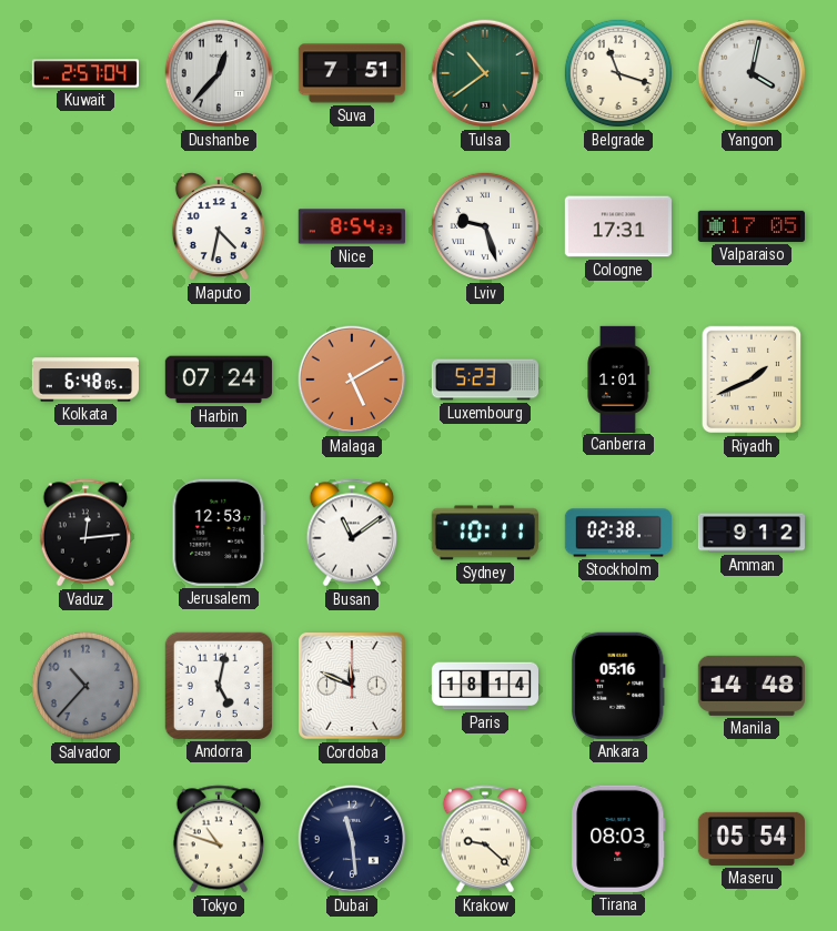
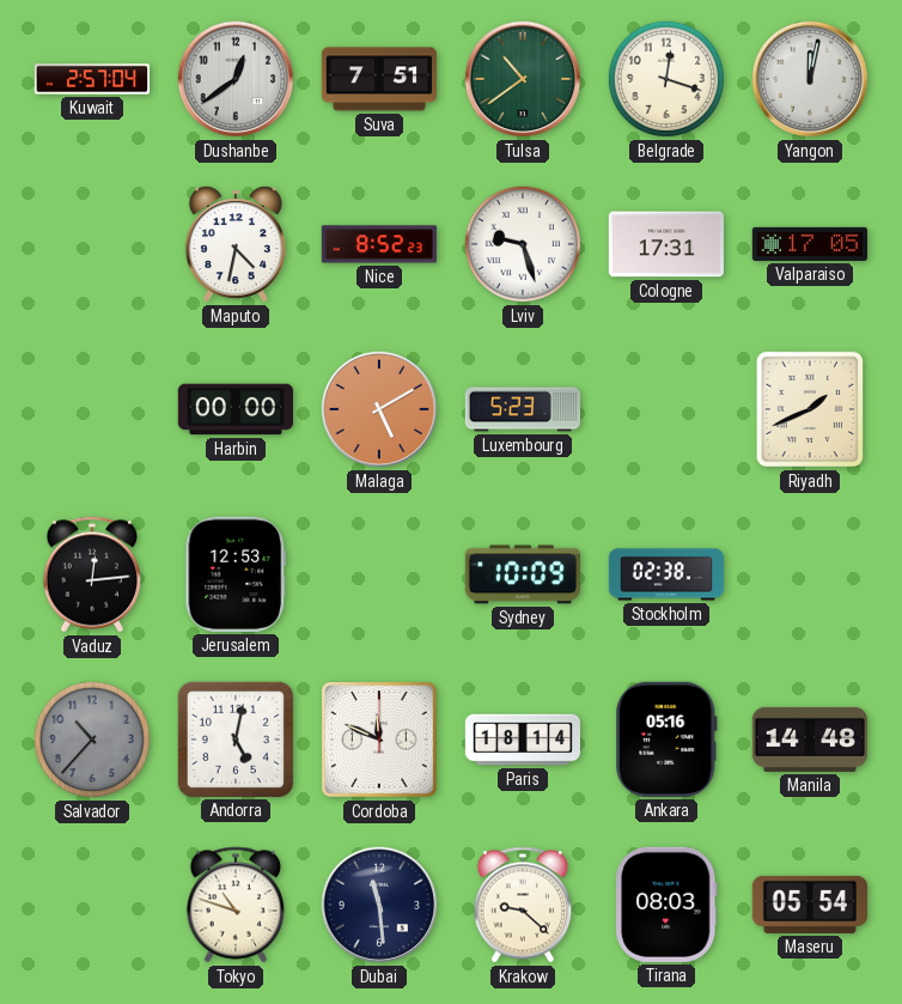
Dushanbe: 12:37 -> 12:39 (236, 79)
Belgrade: 11:18 -> 12:18 (666, 79)
Yangon: 4:02 -> 12:02 (810, 79)
Nice: 8:54 -> 8:52 (379, 244)
Kolkata: 6:48 -> none (84, 380)
Harbin: 07:24 -> 00:00 (234, 409)
Canberra: 1:01 -> none (618, 378)
Busan: 11:09 -> none (352, 533)
Sydney: 10:11 -> 10:09 (523, 574)
Amman: 9:12 -> none (750, 533)
